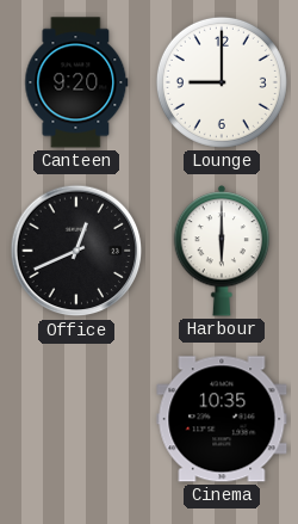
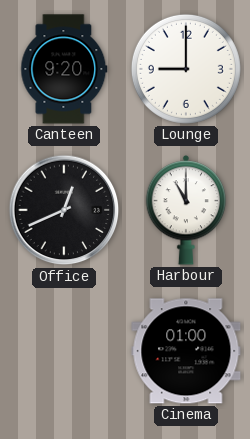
Harbour: 6:00 -> 11:00 (186, 210)
Cinema: 10:35 -> 01:00 (186, 351)
